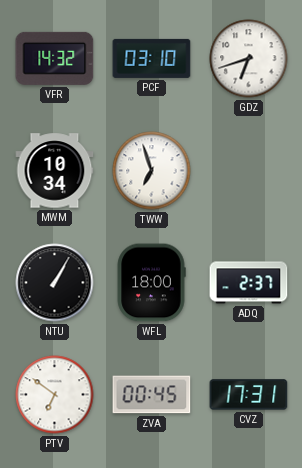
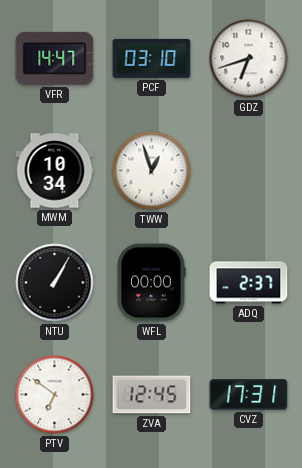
VFR: 14:32 -> 14:47 (55, 58)
TWW: 6:57 -> 12:57 (152, 171)
WFL: 18:00 -> 00:00 (151, 283)
ZVA: 00:45 -> 12:45 (152, 395)
